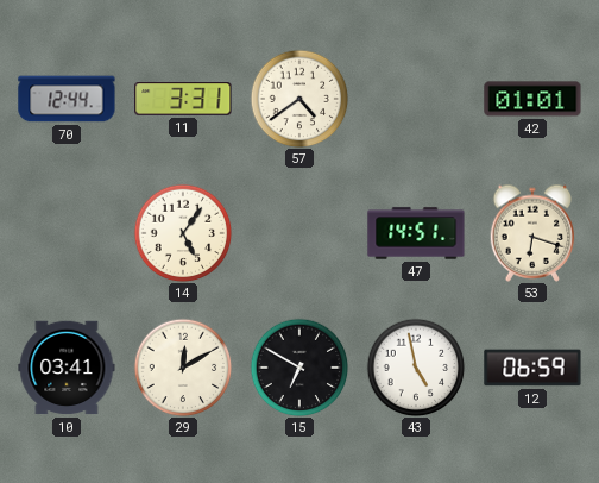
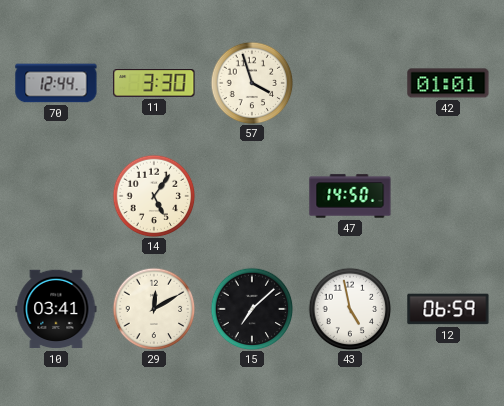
11: 3:31 -> 3:30 (154, 83)
57: 4:39 -> 3:57 (252, 83)
47: 14:51 -> 14:50 (350, 196)
53: 6:18 -> none (532, 233)
15: 6:50 -> 7:08 (252, 309)
